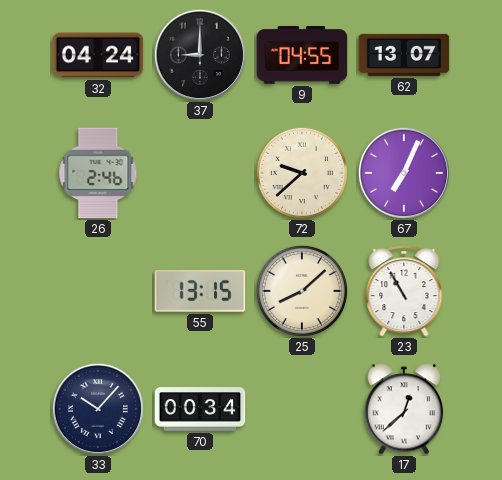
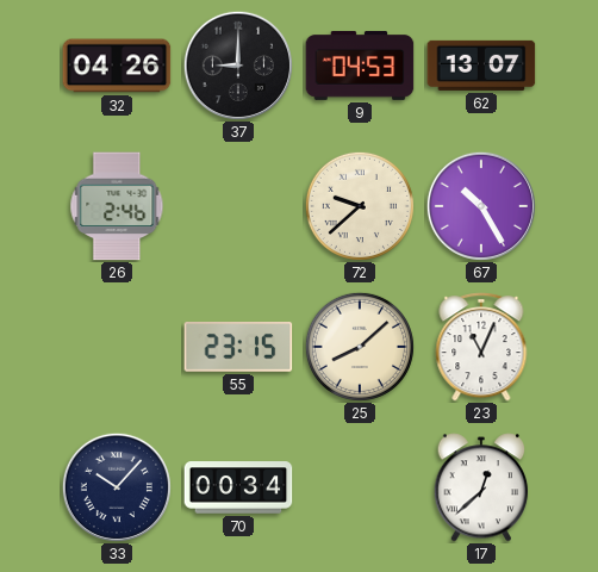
32: 04:24 -> 04:26 (117, 66)
9: 04:55 -> 04:53 (360, 67)
67: 7:04 -> 10:25 (481, 206)
55: 13:15 -> 23:15 (238, 348)
23: 10:55 -> 11:04 (481, 347)
